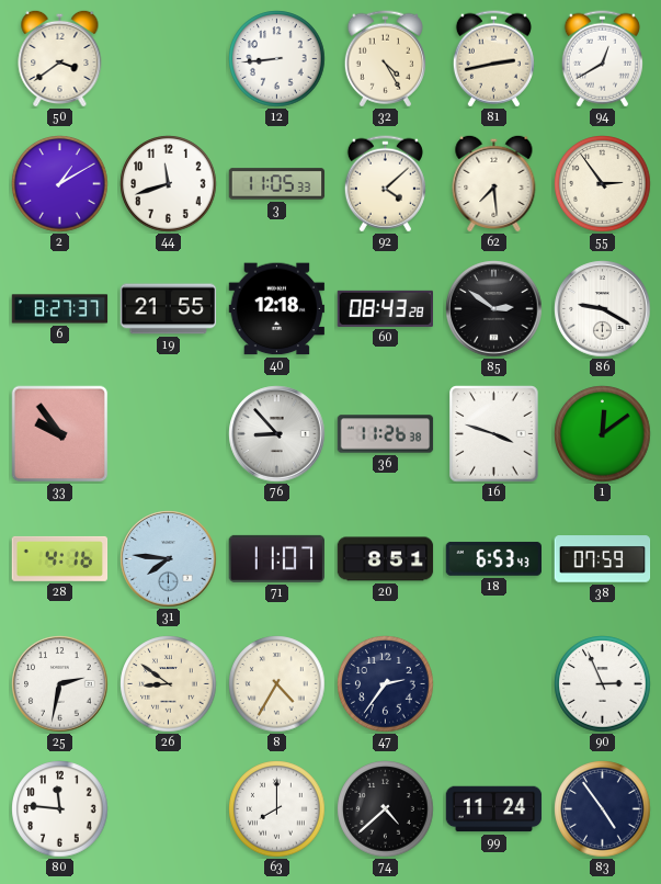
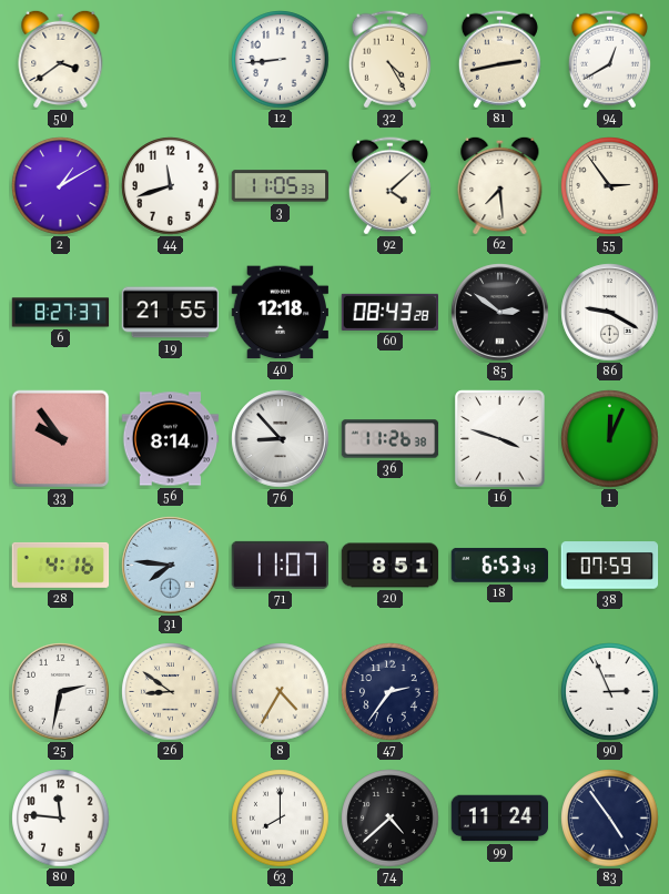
56: none -> 8:14 (171, 439)
1: 12:09 -> 12:04 (610, 439)
